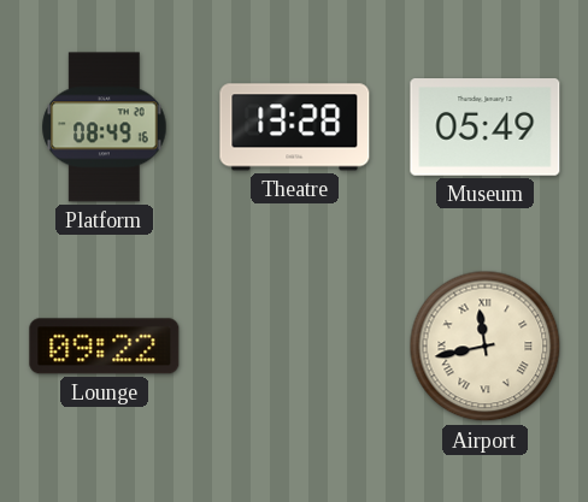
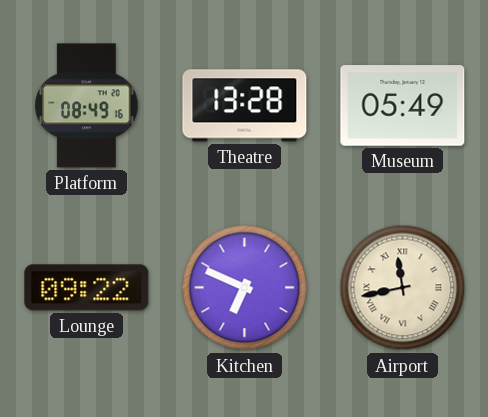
Kitchen: none -> 6:49 (245, 288)
